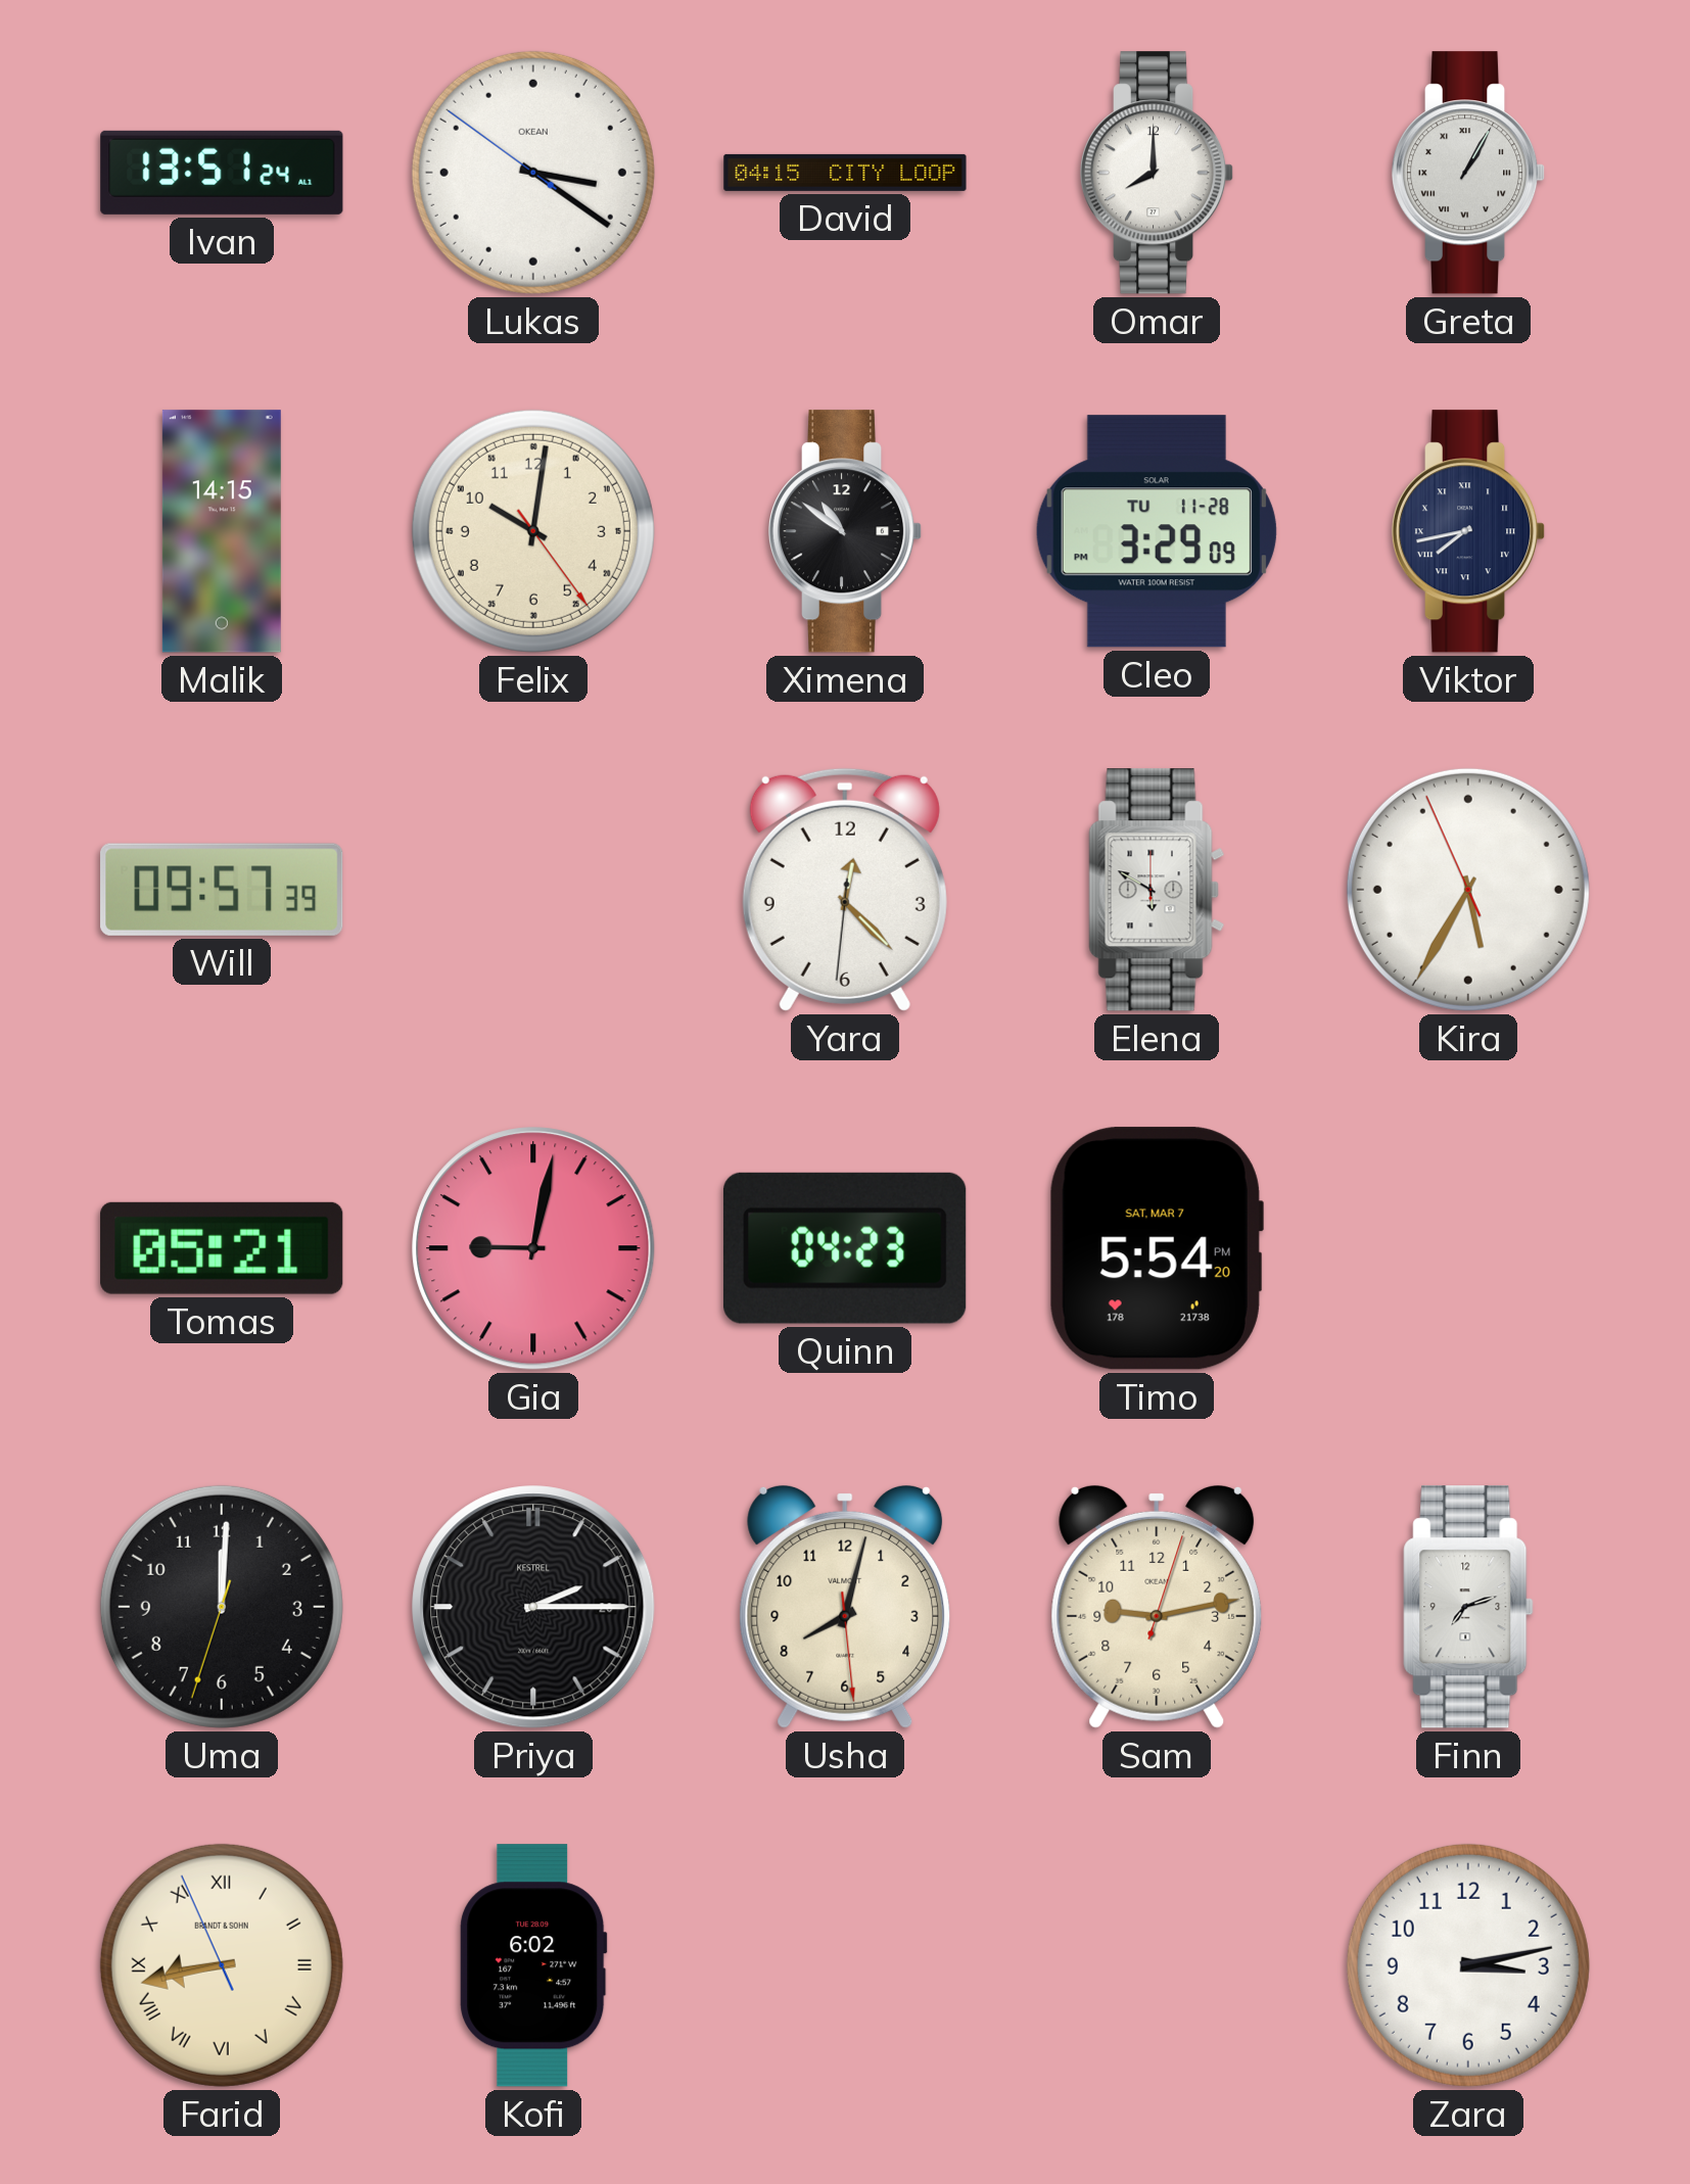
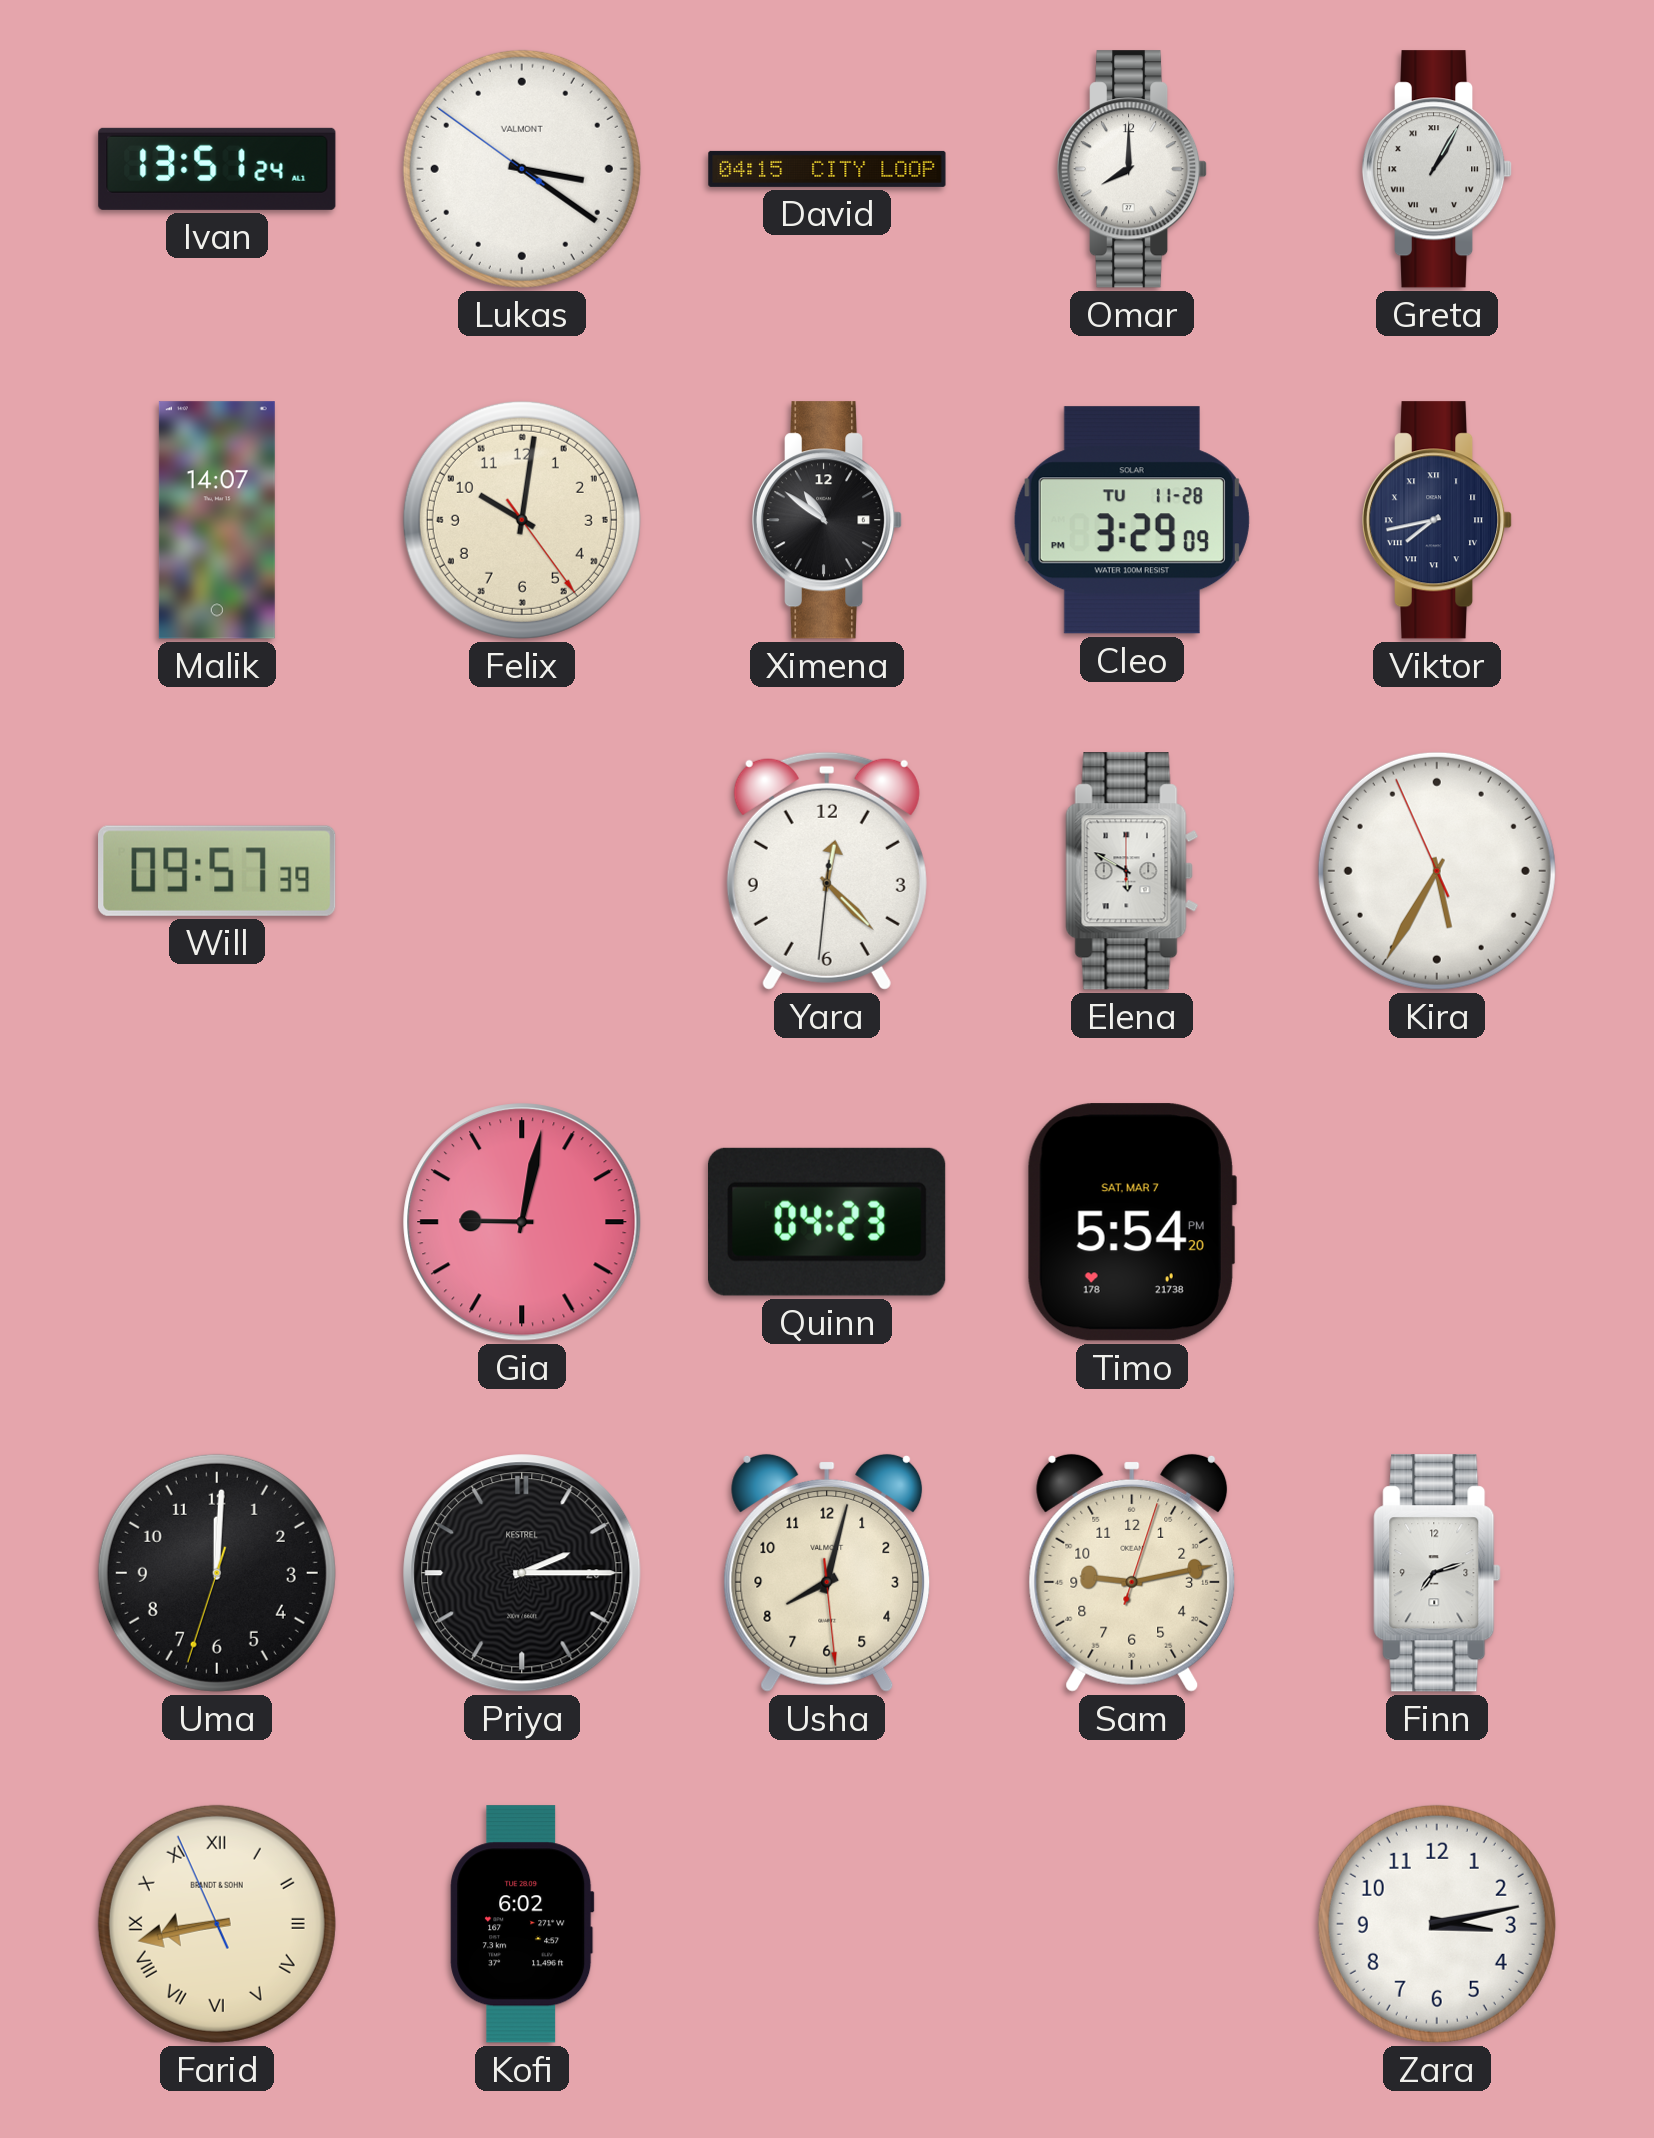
Lukas brand: OKEAN -> VALMONT (522, 169)
Malik: 14:15 -> 14:07 (217, 520)
Tomas: 05:21 -> none (222, 1248)
